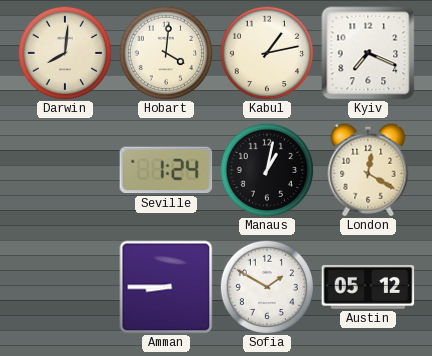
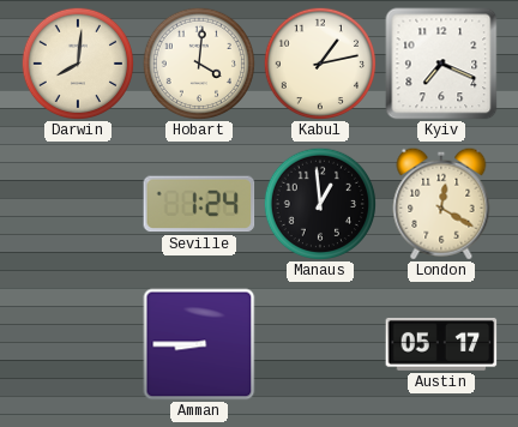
Manaus: 1:02 -> 12:59 (319, 203)
Sofia: 1:50 -> none (266, 286)
Austin: 05:12 -> 05:17 (441, 344)
